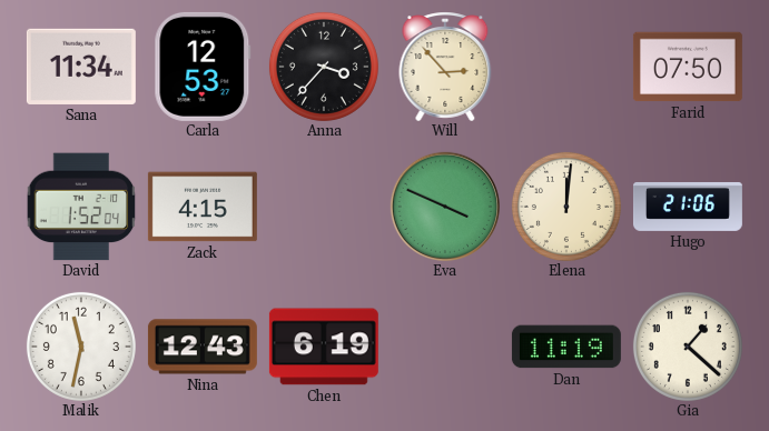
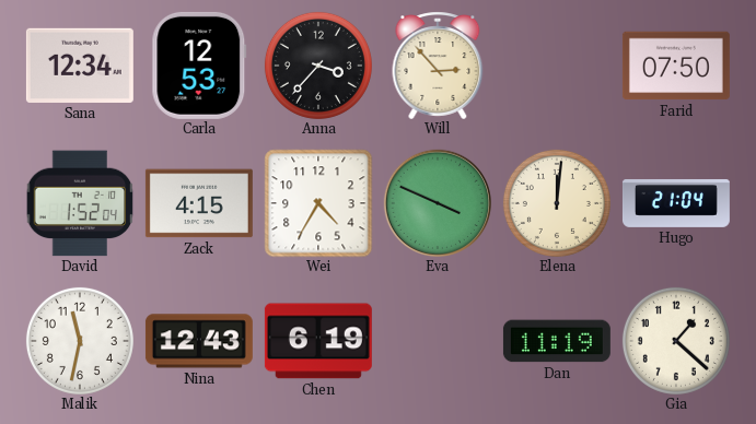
Sana: 11:34 -> 12:34 (80, 66)
Wei: none -> 4:35 (318, 203)
Hugo: 21:06 -> 21:04 (676, 203)
